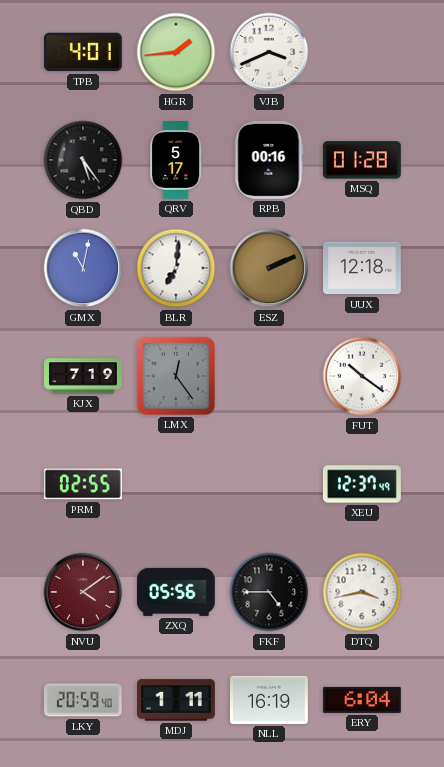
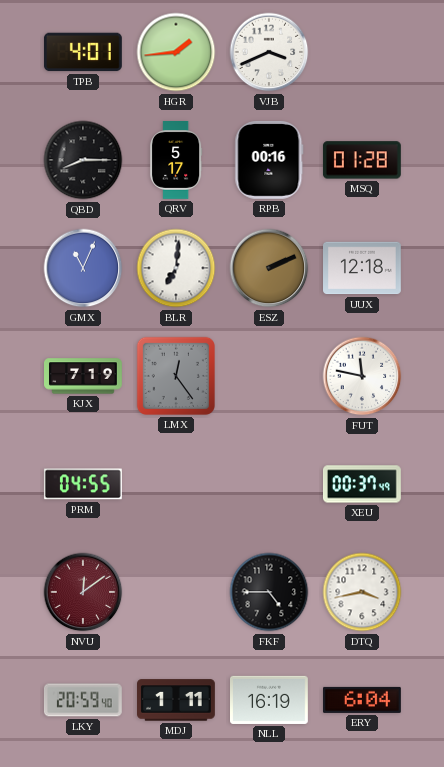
QBD: 5:24 -> 8:15 (83, 160)
GMX: 11:02 -> 11:04 (83, 268)
FUT: 10:21 -> 11:47 (362, 376)
PRM: 02:55 -> 04:55 (83, 484)
XEU: 12:37 -> 00:37 (363, 484)
NVU: 4:09 -> 12:09 (83, 592)
ZXQ: 05:56 -> none (176, 592)
